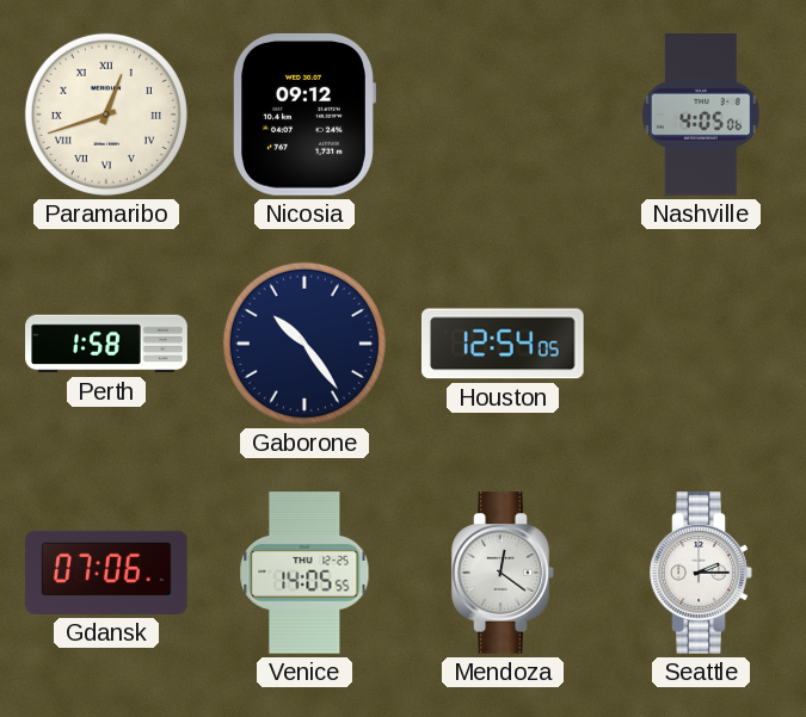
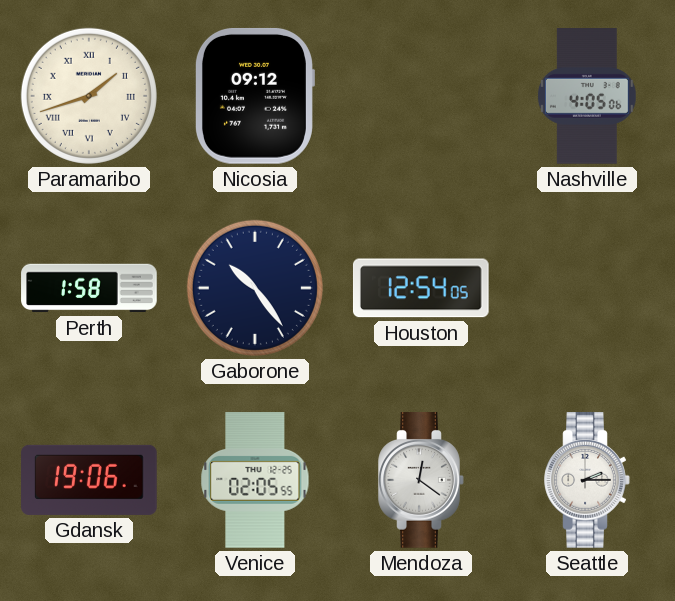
Paramaribo: 12:42 -> 1:42 (89, 96)
Gdansk: 07:06 -> 19:06 (89, 480)
Venice: 14:05 -> 02:05 (255, 480)
